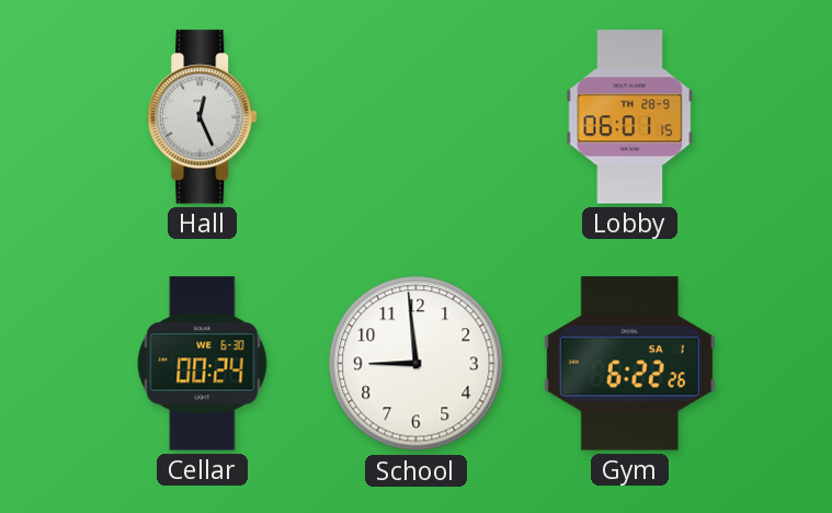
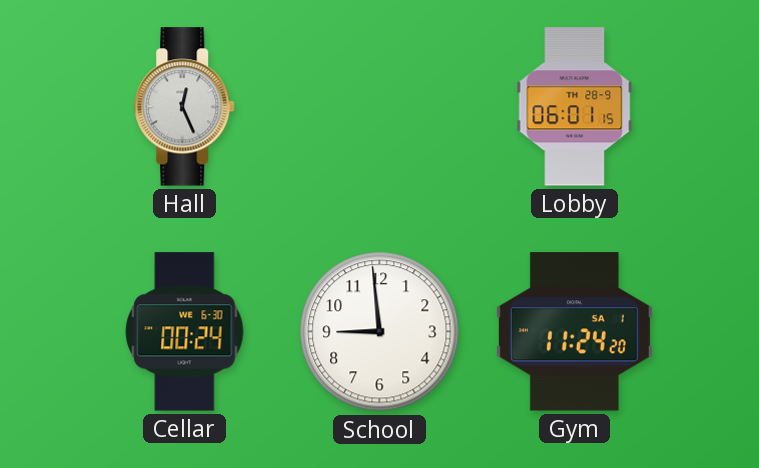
Gym: 6:22 -> 11:24 (574, 332)
